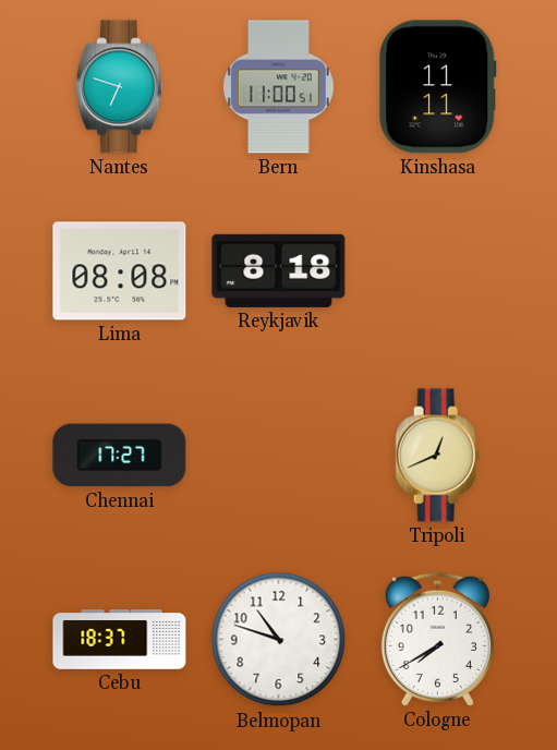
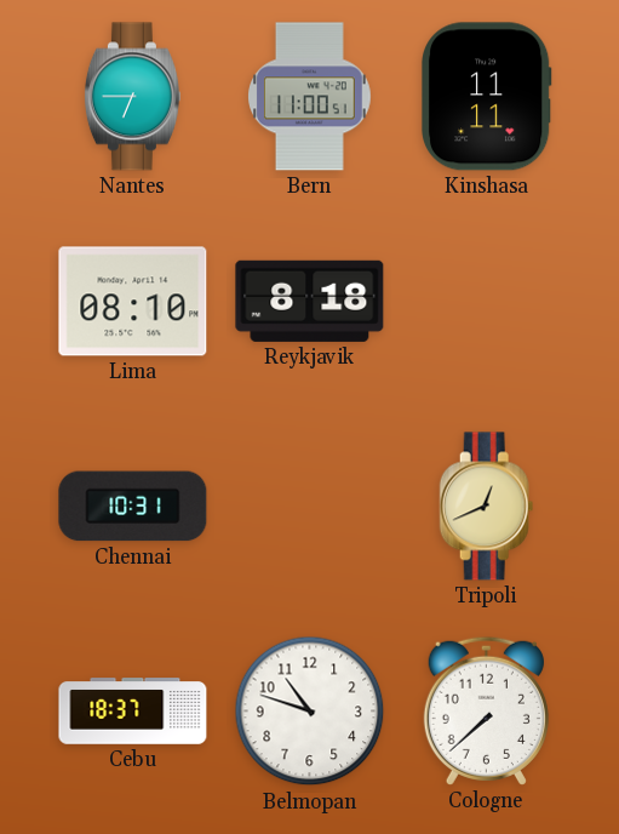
Nantes: 6:48 -> 6:45 (132, 97)
Lima: 08:08 -> 08:10 (133, 302)
Chennai: 17:27 -> 10:31 (133, 507)
Cologne: 7:40 -> 7:38 (486, 710)
